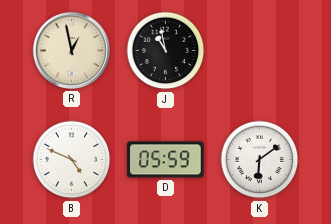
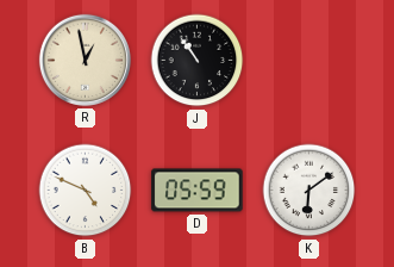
J: 10:58 -> 10:54 (198, 61)
